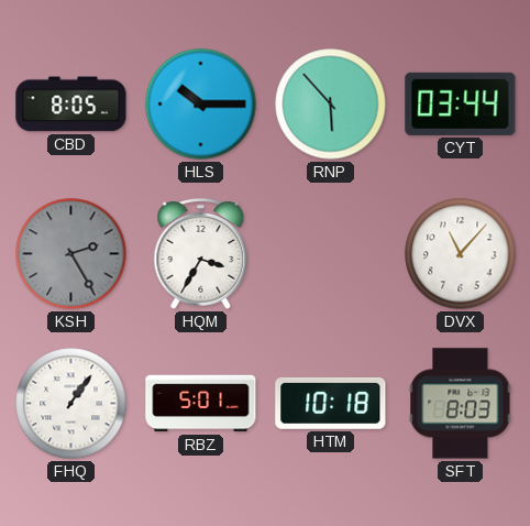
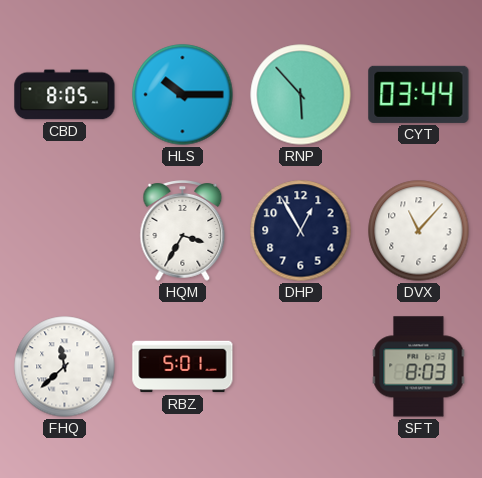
KSH: 2:25 -> none (71, 254)
DHP: none -> 12:55 (301, 231)
FHQ: 1:06 -> 11:38 (65, 367)
HTM: 10:18 -> none (331, 403)
